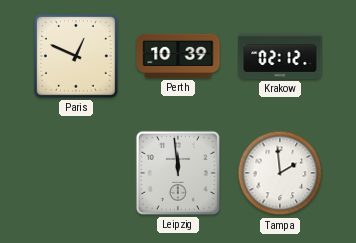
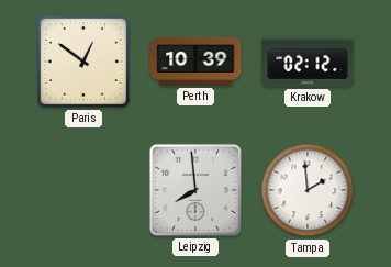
Paris: 12:49 -> 12:51 (85, 63)
Leipzig: 11:59 -> 7:59 (195, 190)
